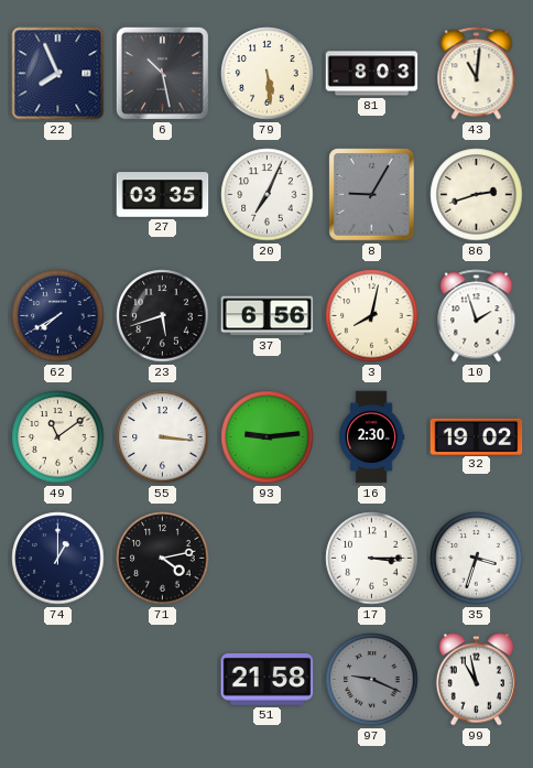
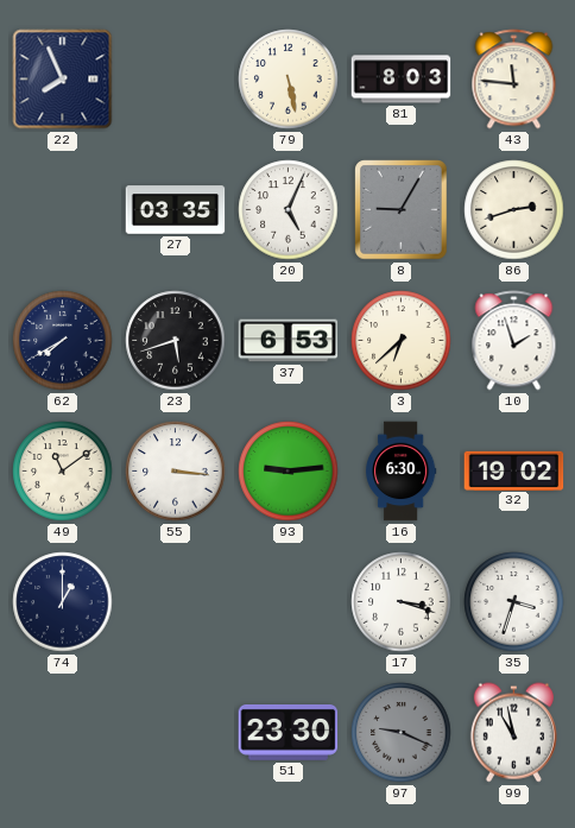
6: 10:28 -> none (162, 73)
79: 5:29 -> 5:28 (289, 80)
43: 11:01 -> 11:46 (514, 80)
20: 7:04 -> 5:04 (289, 210)
37: 6:56 -> 6:53 (289, 341)
3: 8:02 -> 6:38 (402, 341)
16: 2:30 -> 6:30 (402, 472)
71: 4:13 -> none (163, 559)
17: 3:15 -> 3:18 (402, 602)
51: 21:58 -> 23:30 (289, 732)
